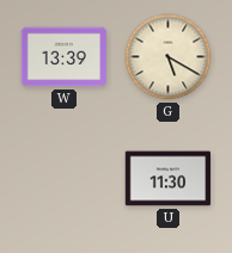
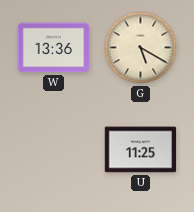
W: 13:39 -> 13:36 (54, 48)
U: 11:30 -> 11:25 (141, 150)
